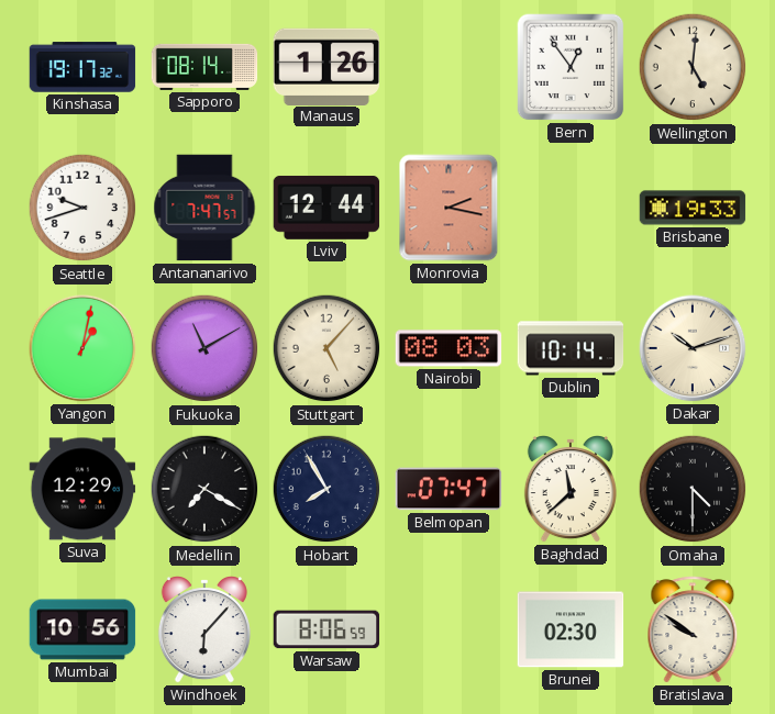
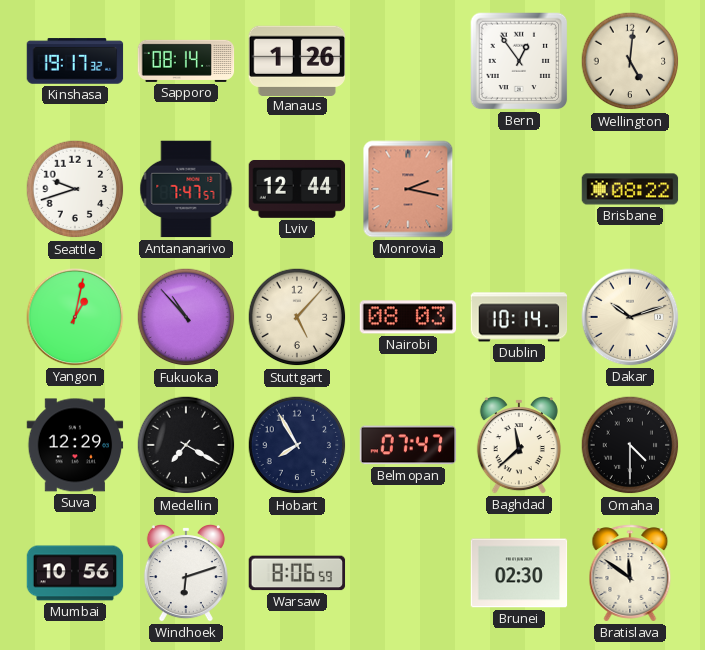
Brisbane: 19:33 -> 08:22 (630, 189)
Fukuoka: 11:10 -> 10:53 (186, 317)
Windhoek: 6:07 -> 6:12 (186, 574)
Bratislava: 9:51 -> 11:51 (630, 573)
